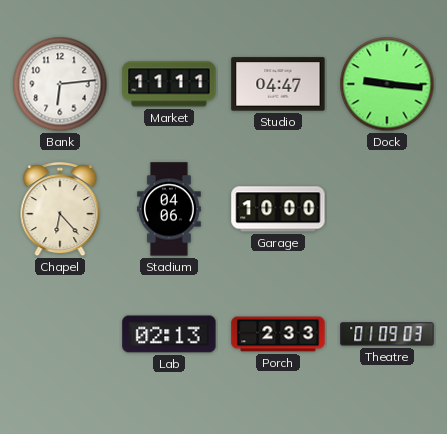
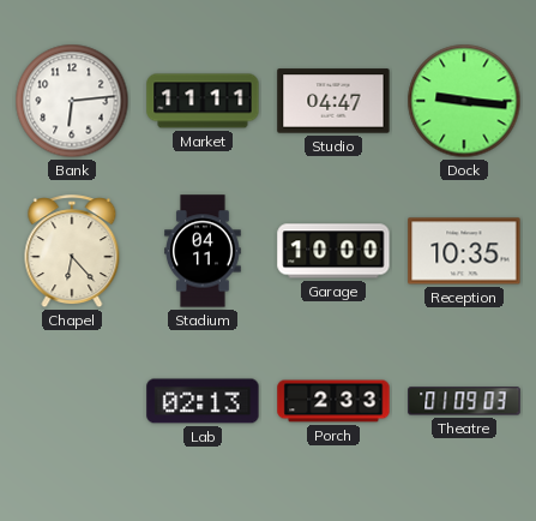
Stadium: 04:06 -> 04:11 (204, 251)
Reception: none -> 10:35 (464, 251)
